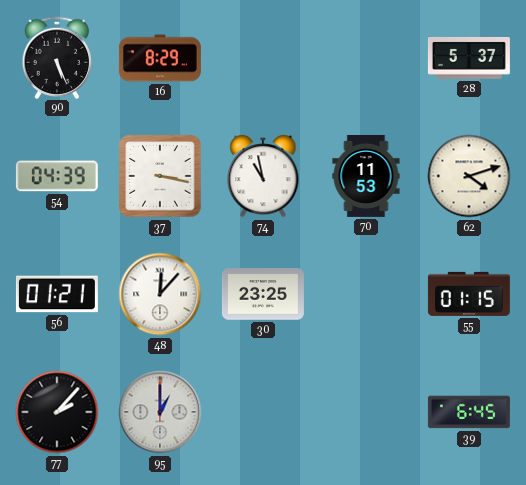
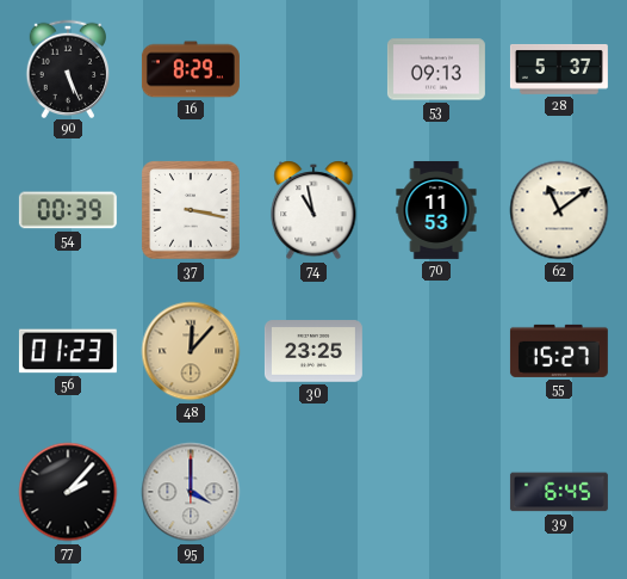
53: none -> 09:13 (436, 69)
54: 04:39 -> 00:39 (68, 210)
62: 4:12 -> 11:09 (559, 210)
56: 01:21 -> 01:23 (68, 351)
48 dial: white -> champagne (191, 351)
55: 01:15 -> 15:27 (559, 351)
95: 1:00 -> 4:00 (191, 492)
